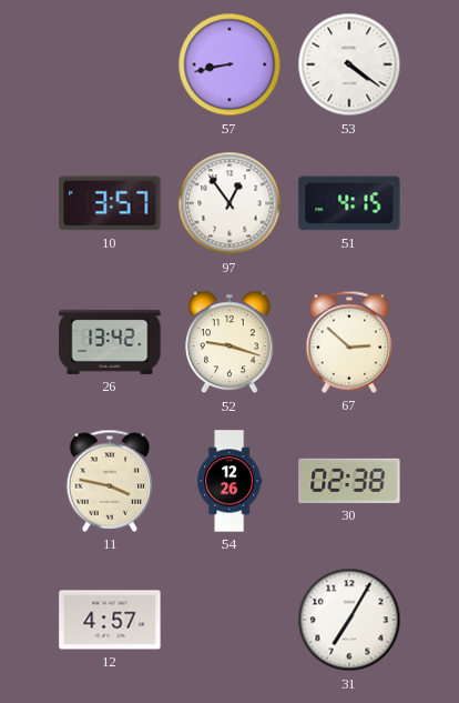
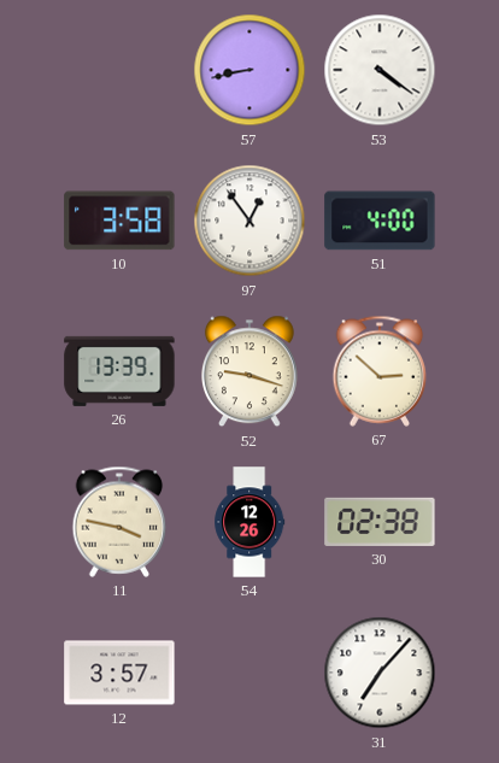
10: 3:57 -> 3:58 (119, 221)
51: 4:15 -> 4:00 (380, 221)
26: 13:42 -> 13:39 (119, 371)
12: 4:57 -> 3:57 (119, 673)
31: 7:05 -> 7:07 (380, 673)
